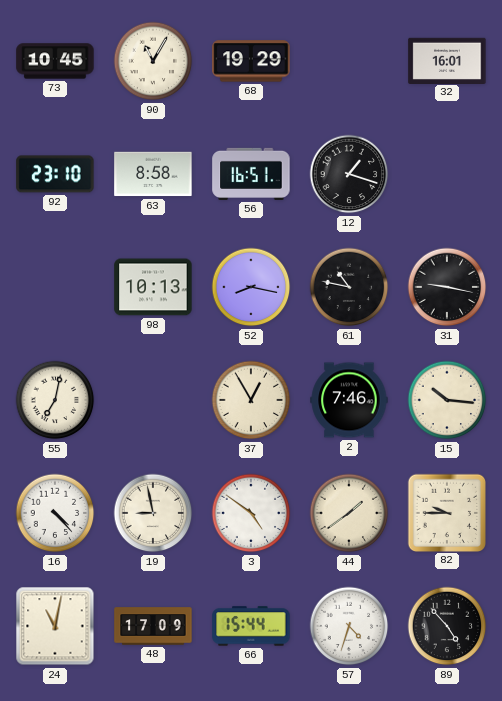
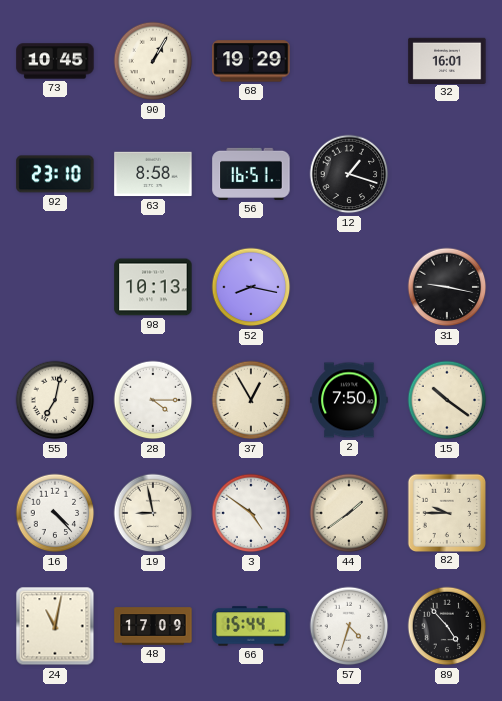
90: 11:05 -> 1:05 (153, 61)
61: 10:47 -> none (349, 287)
28: none -> 4:15 (153, 400)
2: 7:46 -> 7:50 (349, 400)
15: 10:16 -> 10:21 (447, 400)
